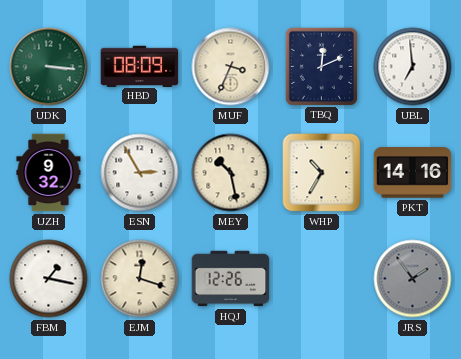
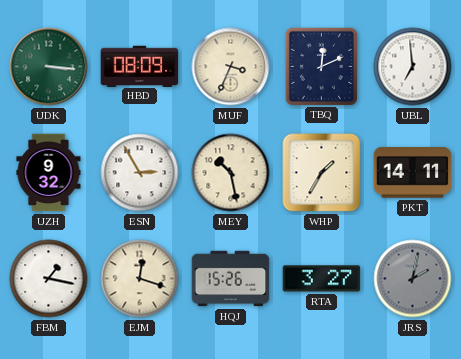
WHP: 10:35 -> 1:35 (322, 173)
PKT: 14:16 -> 14:11 (413, 173)
HQJ: 12:26 -> 15:26 (231, 279)
RTA: none -> 3:27 (322, 279)
JRS: 1:54 -> 2:02 (413, 279)
